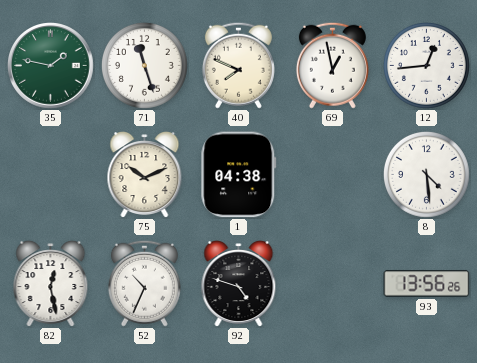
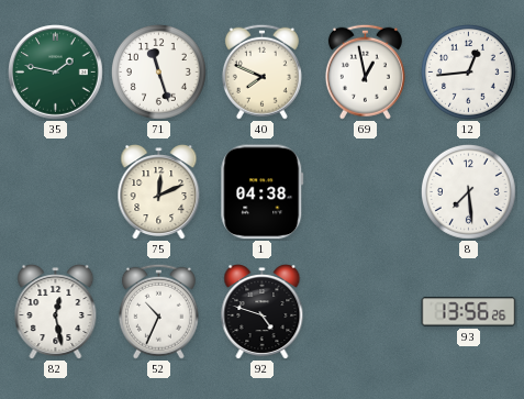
75: 10:11 -> 12:11 (159, 192)
8: 4:29 -> 7:29 (468, 191)
